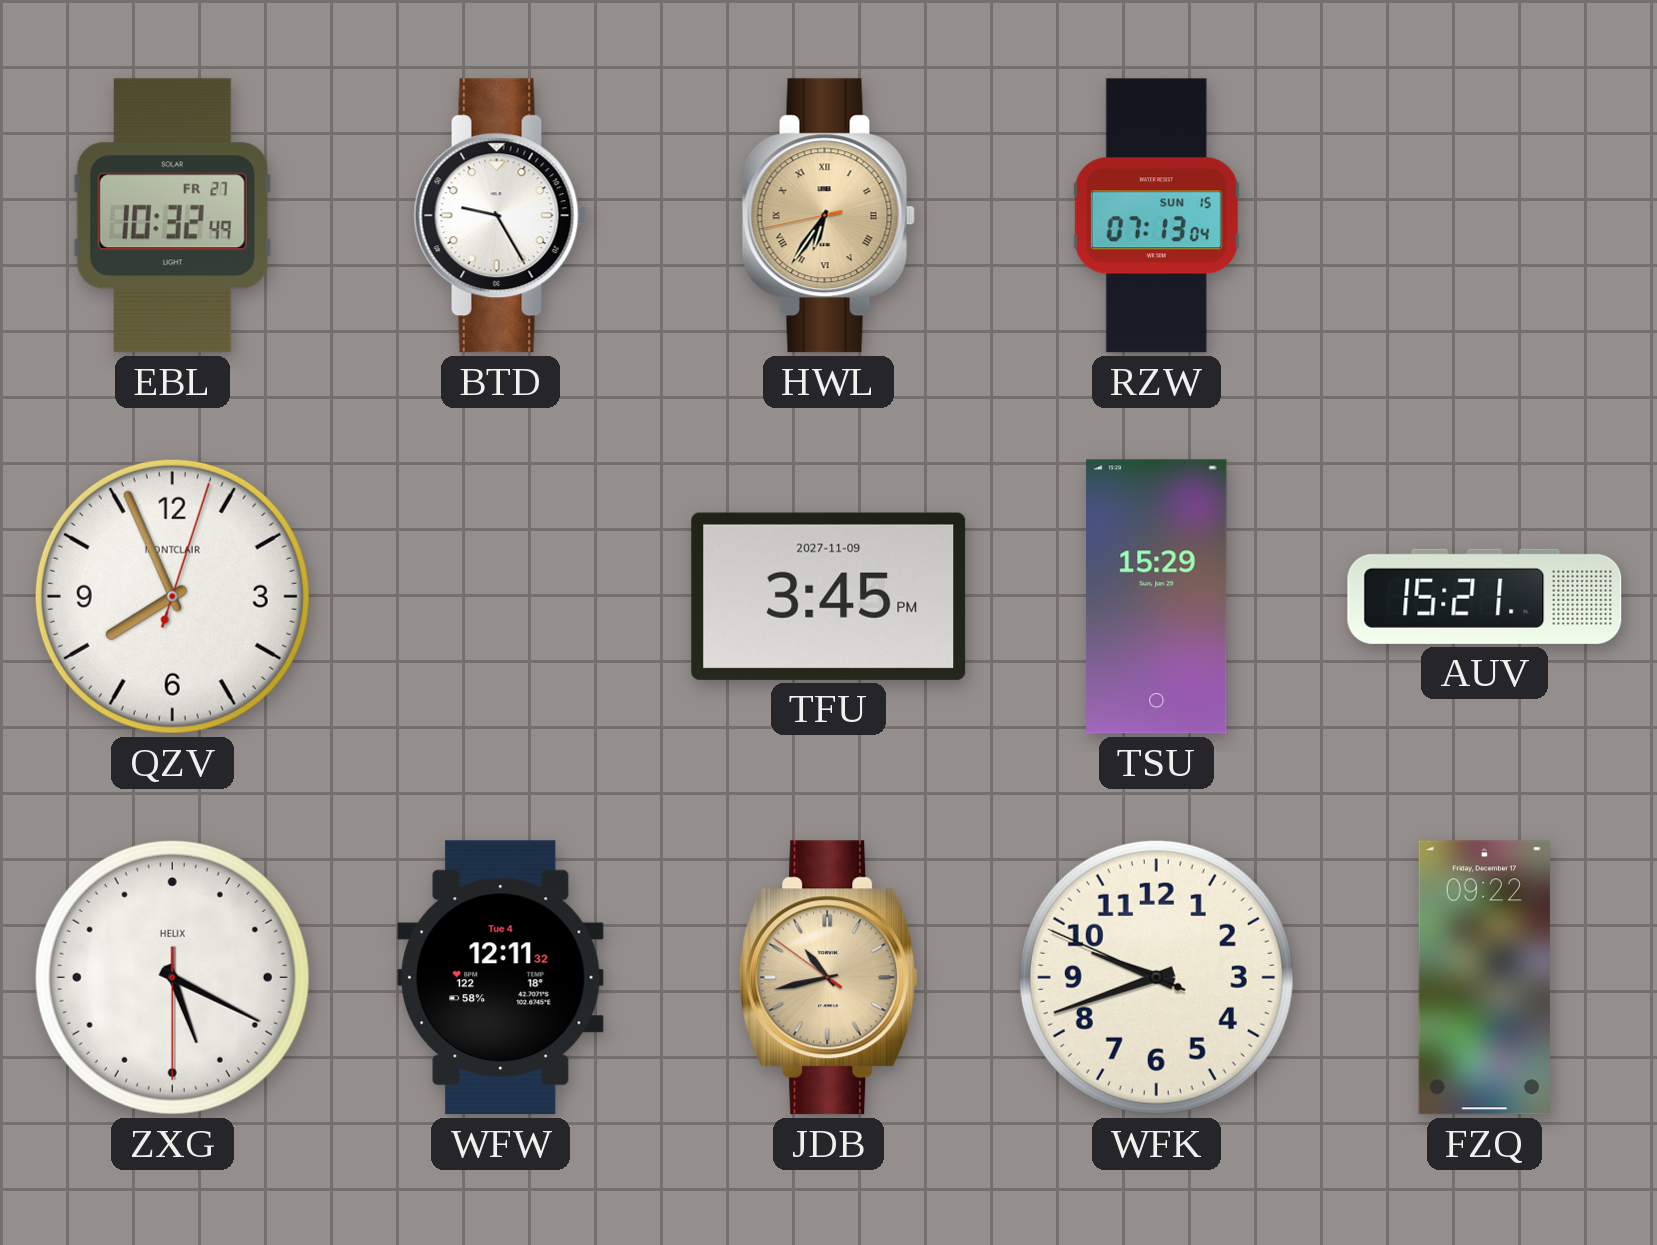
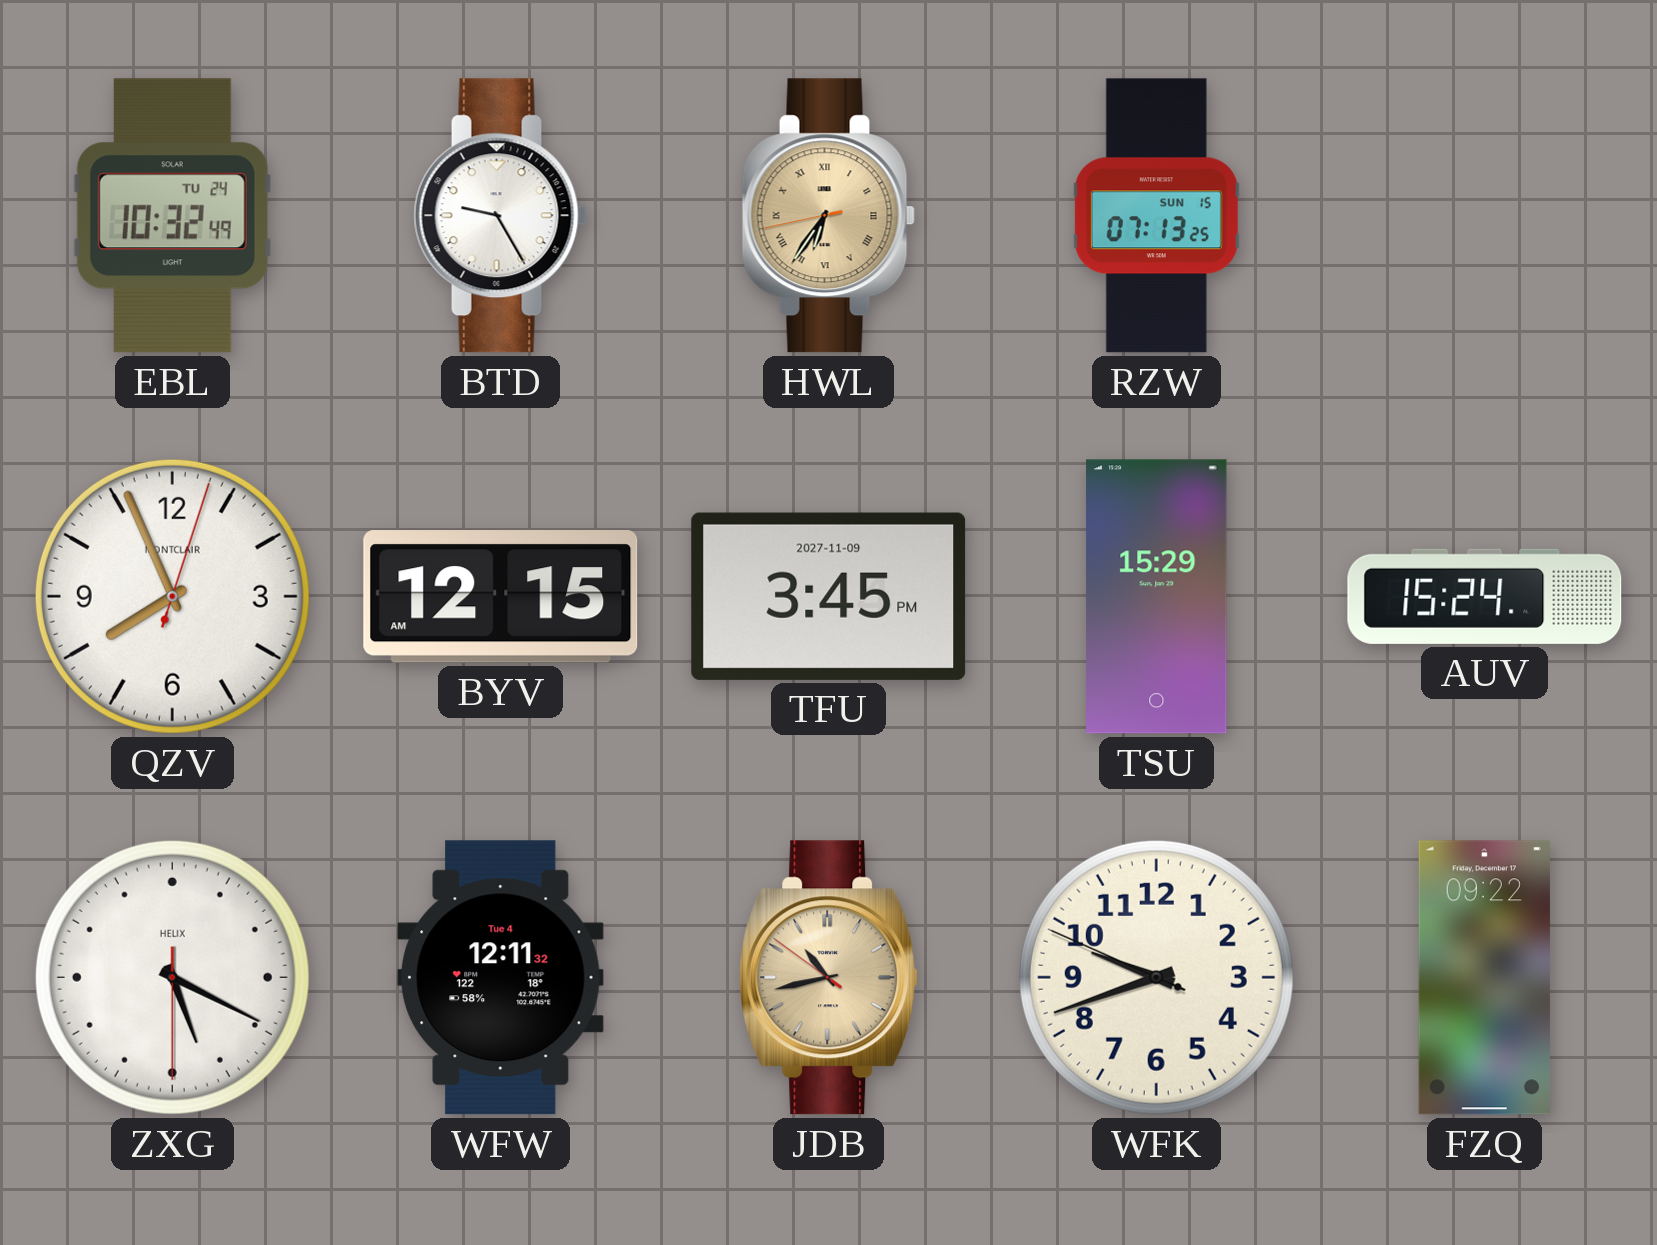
EBL date: FR 27 -> TU 24 (172, 216)
RZW: 07:13:04 -> 07:13:25 (1156, 216)
BYV: none -> 12:15 (501, 597)
AUV: 15:21 -> 15:24 (1485, 596)
